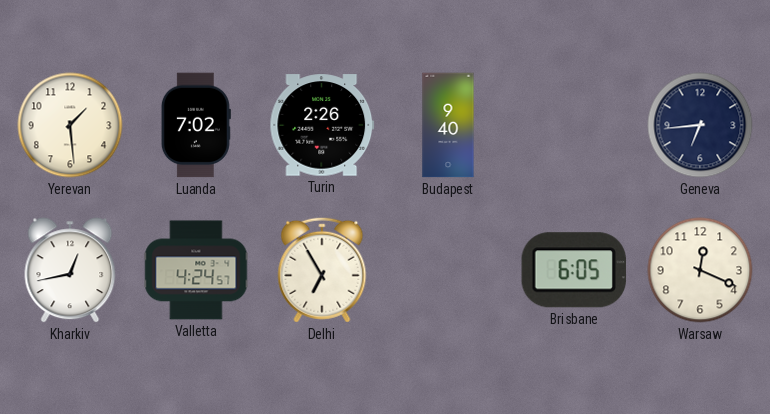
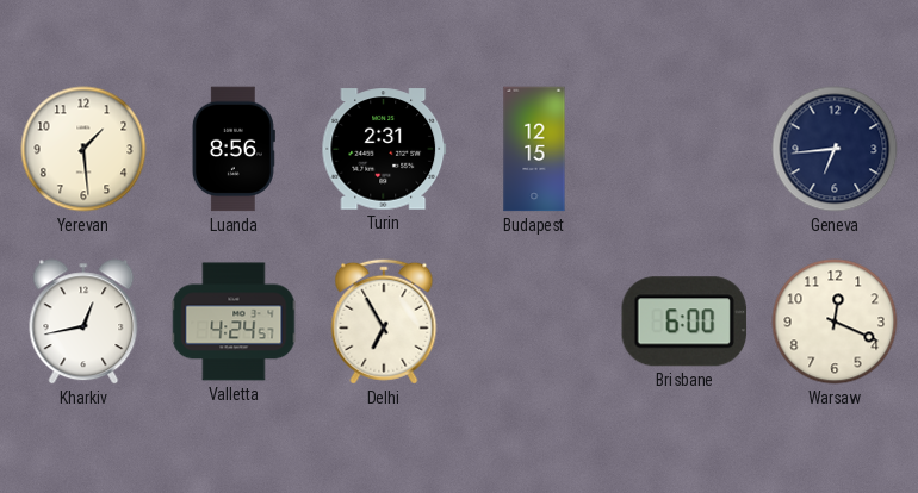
Luanda: 7:02 -> 8:56 (234, 149)
Turin: 2:26 -> 2:31 (384, 149)
Budapest: 9:40 -> 12:15 (534, 149)
Brisbane: 6:05 -> 6:00 (684, 322)
